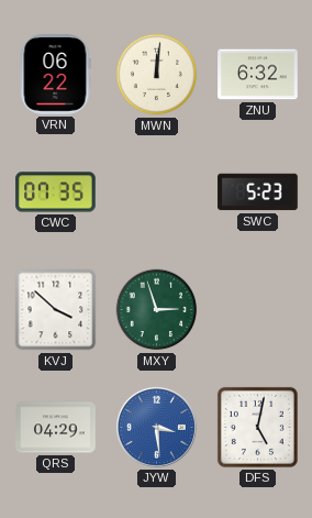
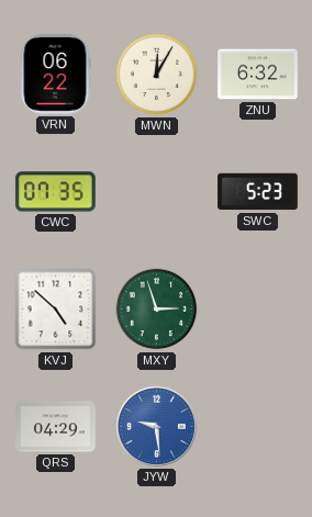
MWN: 12:01 -> 12:05 (157, 75)
KVJ: 3:52 -> 4:52 (56, 310)
JYW: 3:29 -> 9:29 (156, 426)
DFS: 5:02 -> none (257, 427)
